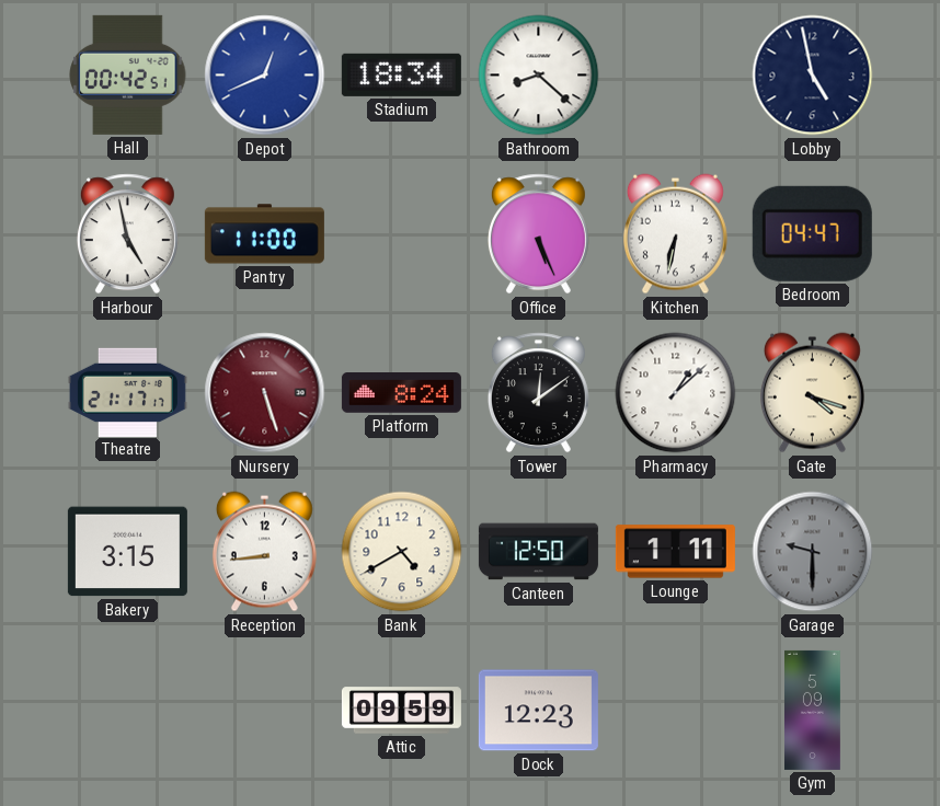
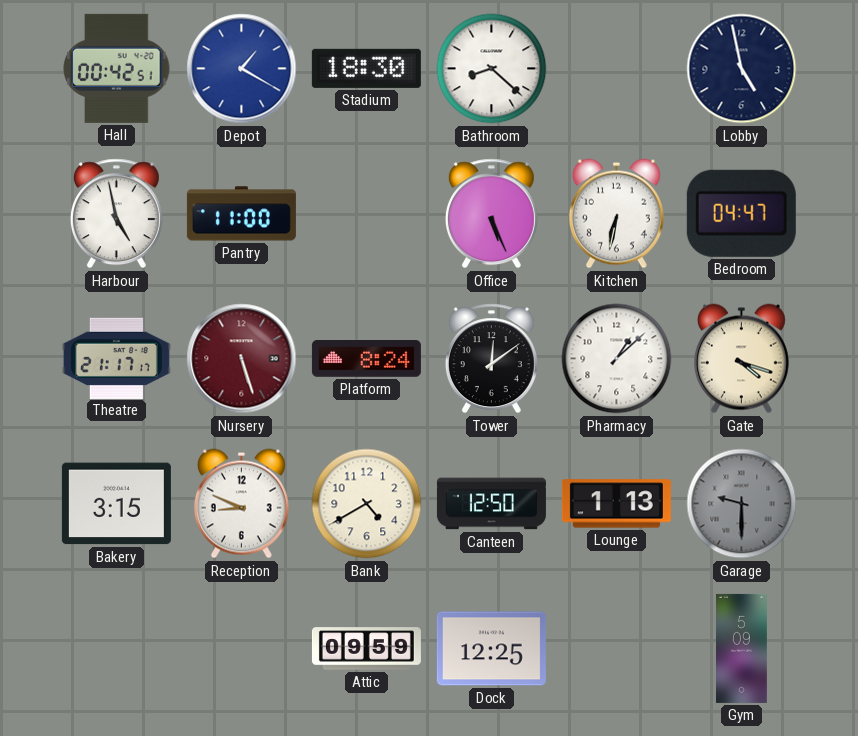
Depot: 12:41 -> 1:20 (242, 69)
Stadium: 18:34 -> 18:30 (366, 68)
Reception: 8:44 -> 8:49 (241, 504)
Lounge: 1:11 -> 1:13 (616, 504)
Dock: 12:23 -> 12:25 (491, 649)
